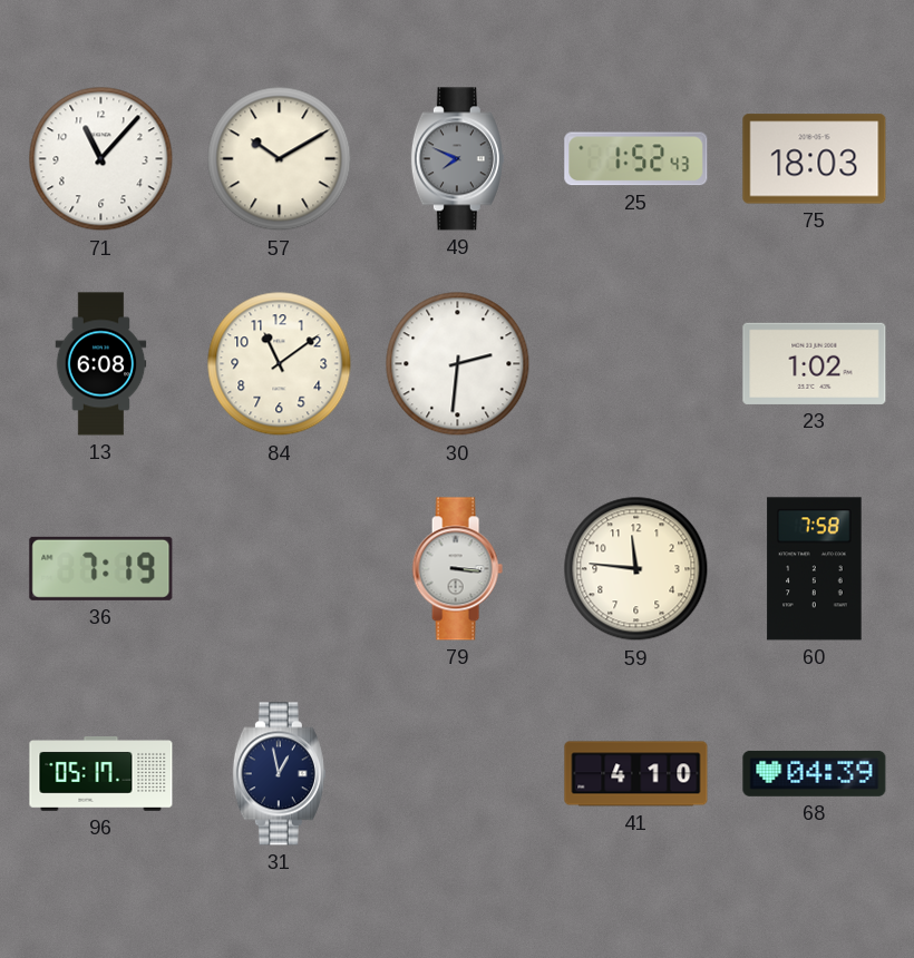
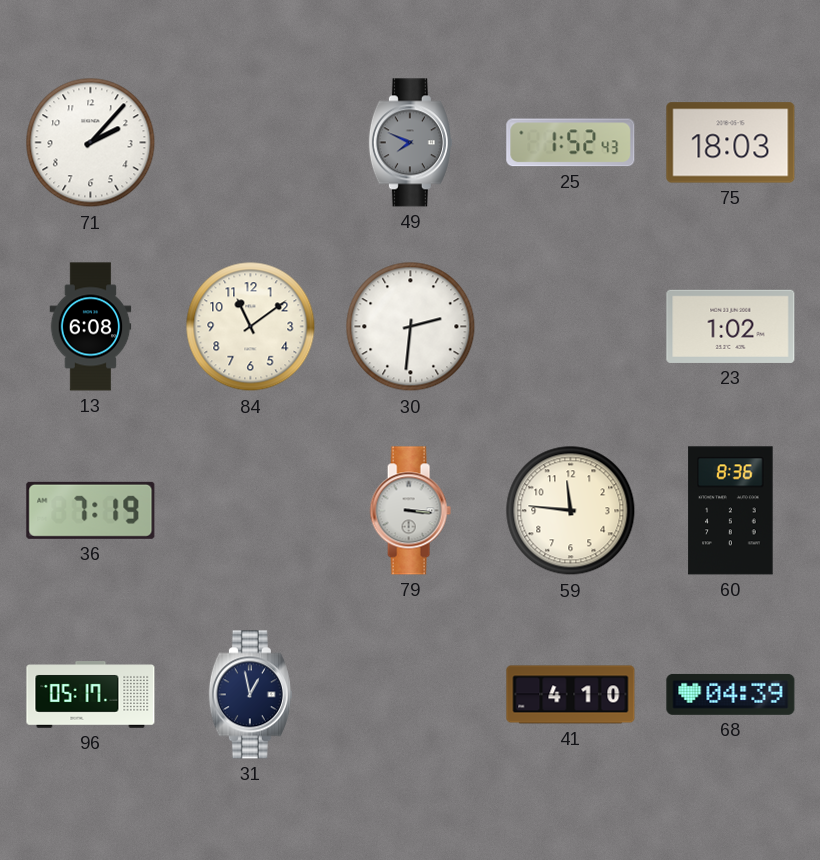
71: 11:07 -> 2:07 (91, 143)
57: 10:10 -> none (280, 159)
60: 7:58 -> 8:36 (731, 511)
